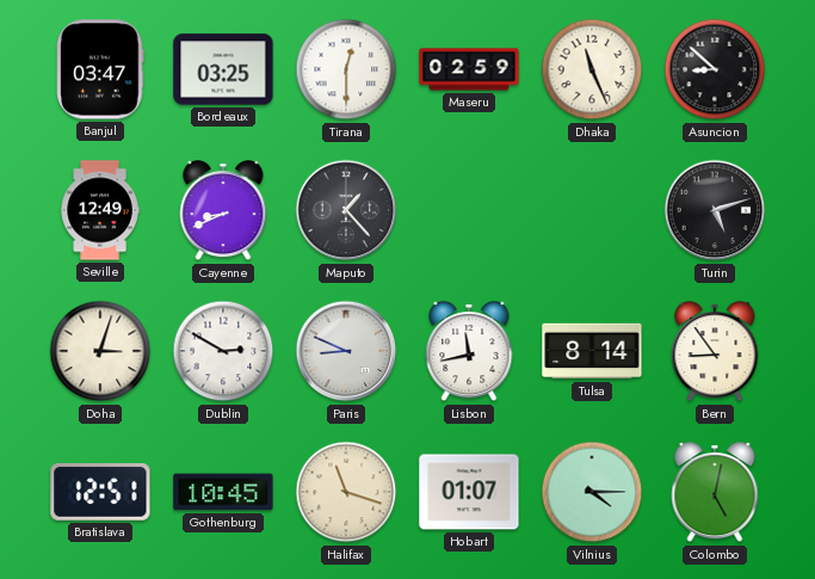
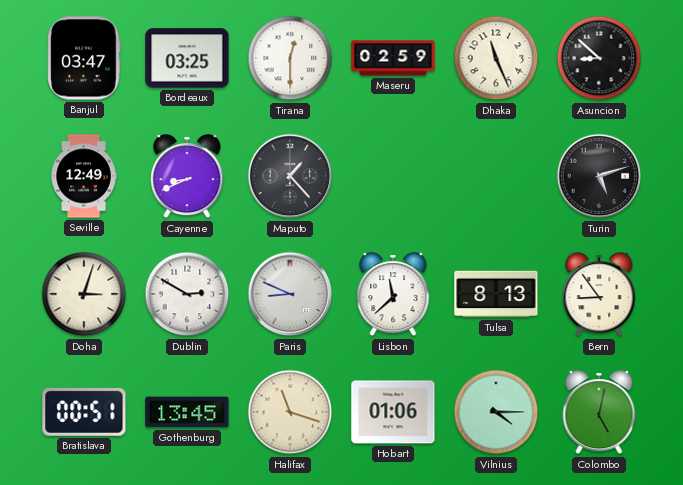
Lisbon: 11:43 -> 11:38 (393, 295)
Tulsa: 8:14 -> 8:13 (496, 294)
Bratislava: 12:51 -> 00:51 (84, 412)
Gothenburg: 10:45 -> 13:45 (187, 412)
Hobart: 01:07 -> 01:06 (393, 412)
